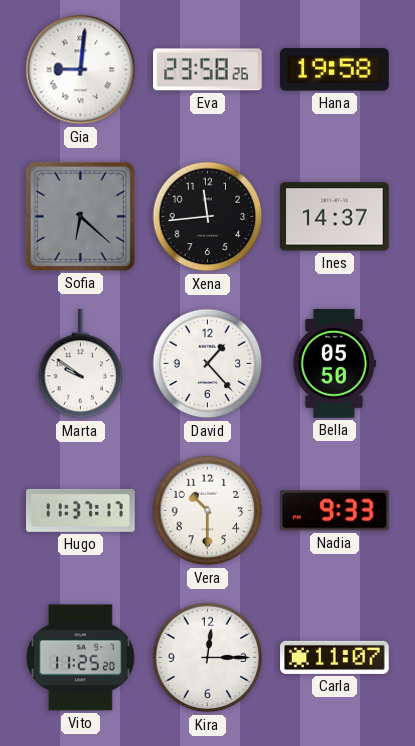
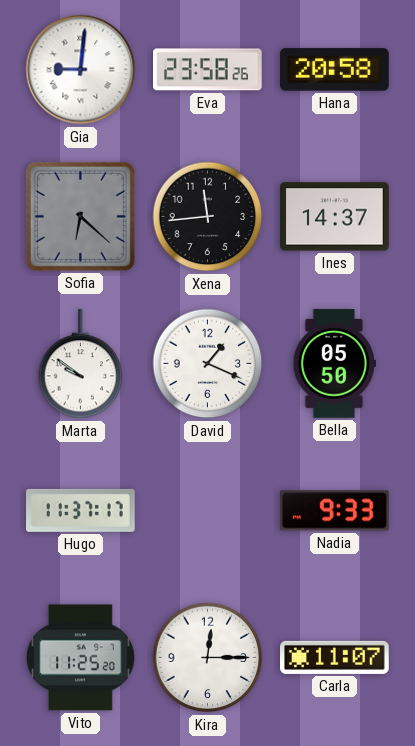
Hana: 19:58 -> 20:58 (335, 70)
David: 1:23 -> 1:19 (208, 364)
Vera: 10:30 -> none (208, 511)
